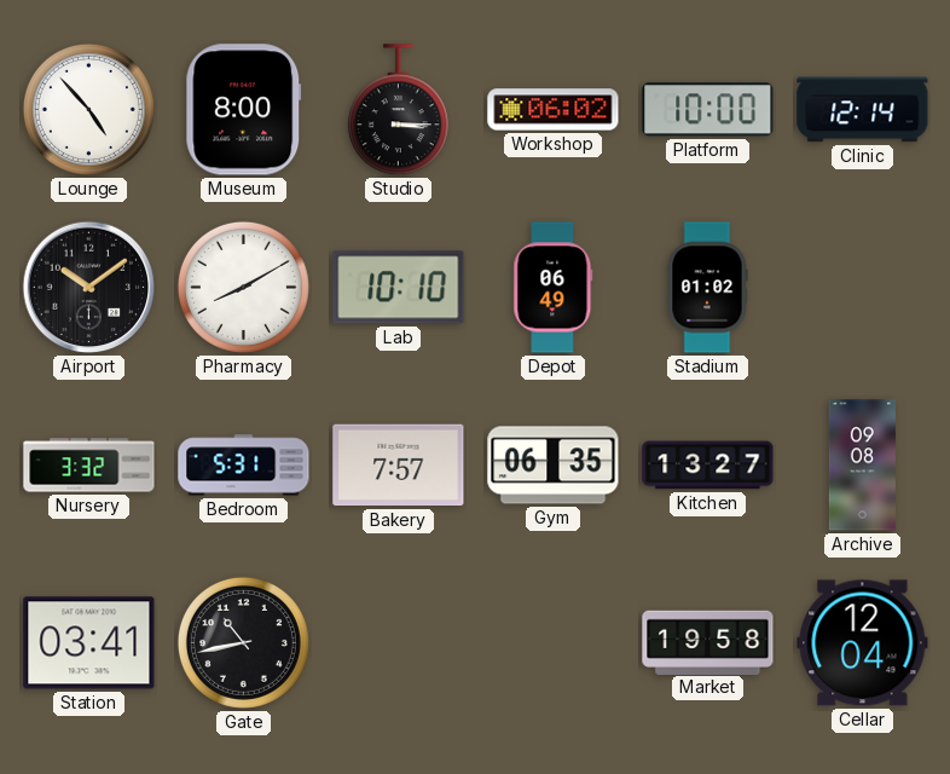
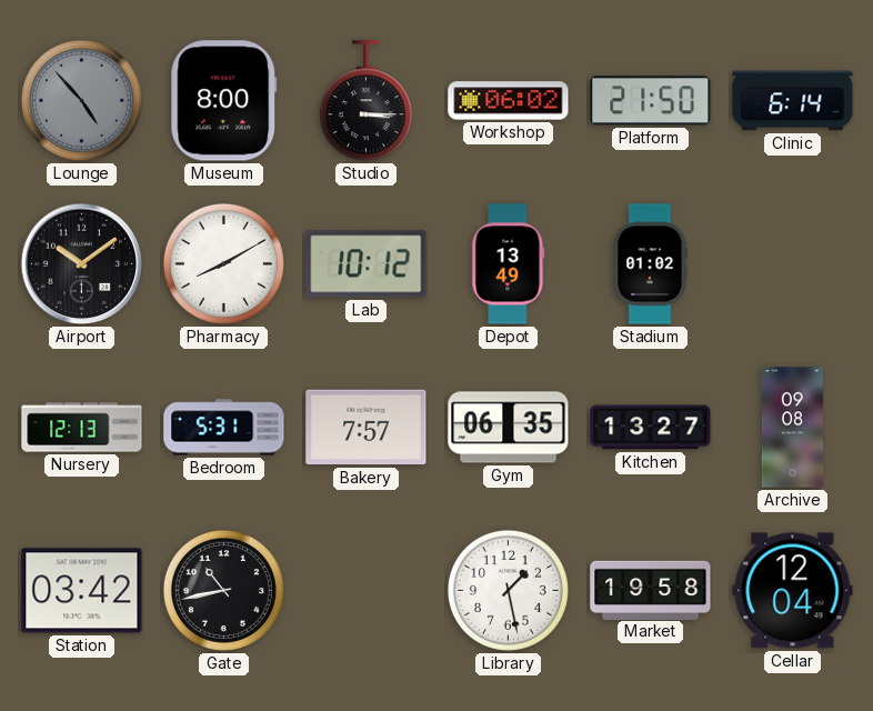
Lounge dial: white -> grey (81, 100)
Platform: 10:00 -> 21:50 (651, 101)
Clinic: 12:14 -> 6:14 (793, 101)
Lab: 10:10 -> 10:12 (367, 264)
Depot: 06:49 -> 13:49 (509, 264)
Nursery: 3:32 -> 12:13 (82, 428)
Station: 03:41 -> 03:42 (82, 591)
Library: none -> 1:28 (508, 590)
